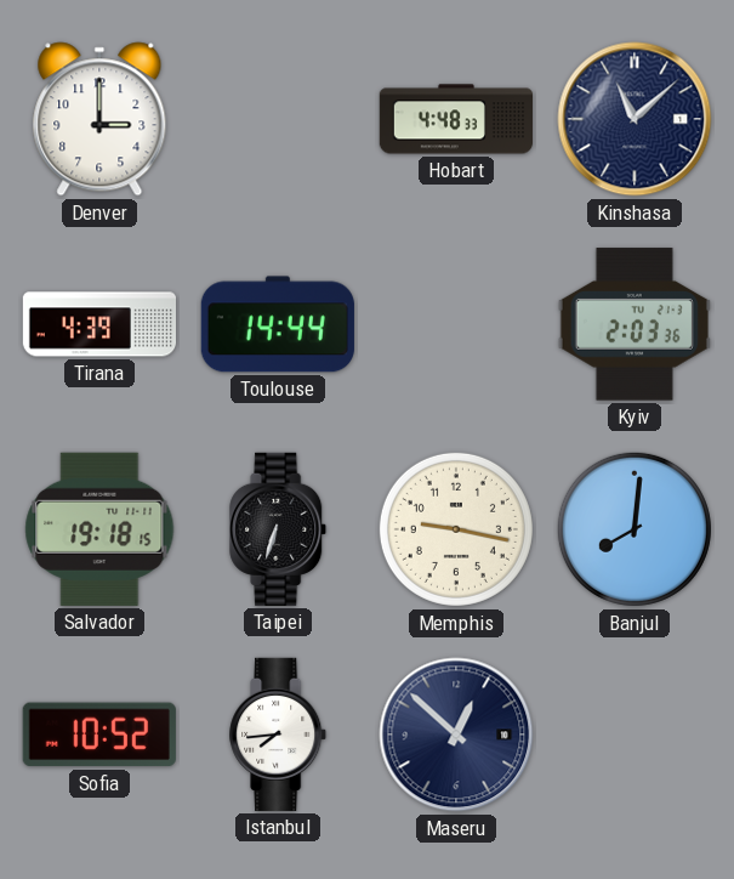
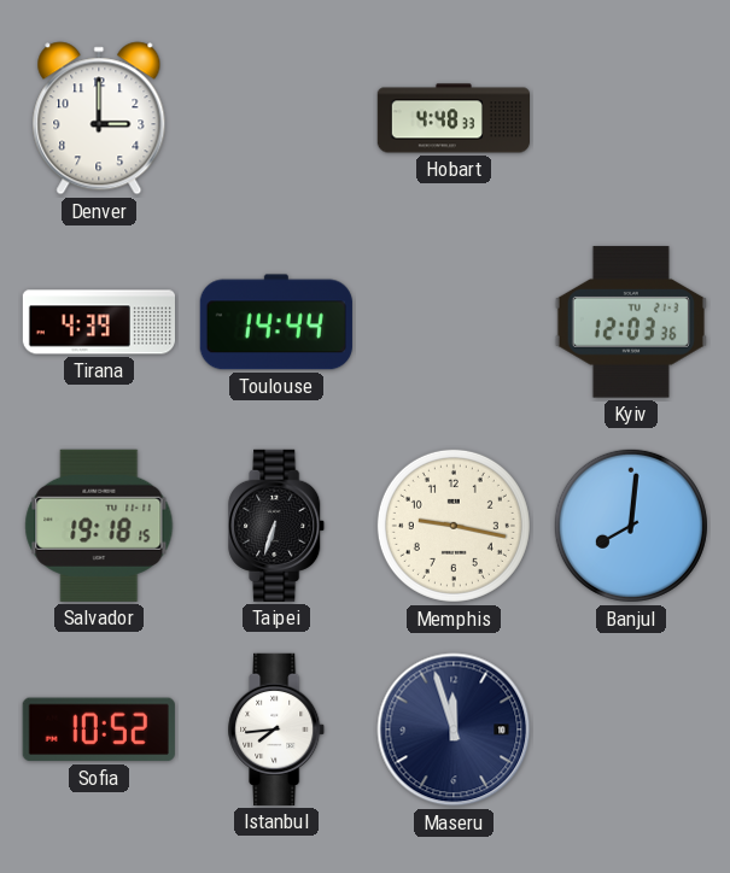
Kinshasa: 11:08 -> none (635, 119)
Kyiv: 2:03 -> 12:03 (631, 322)
Maseru: 12:52 -> 11:57 (454, 730)
